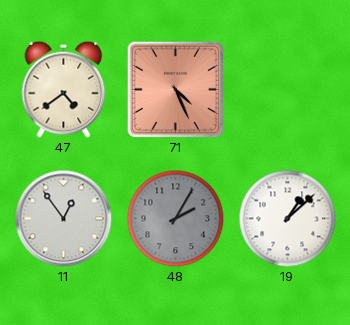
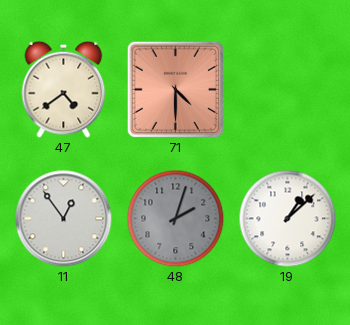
71: 4:26 -> 4:30 (175, 89)
48: 2:05 -> 2:03 (175, 218)
